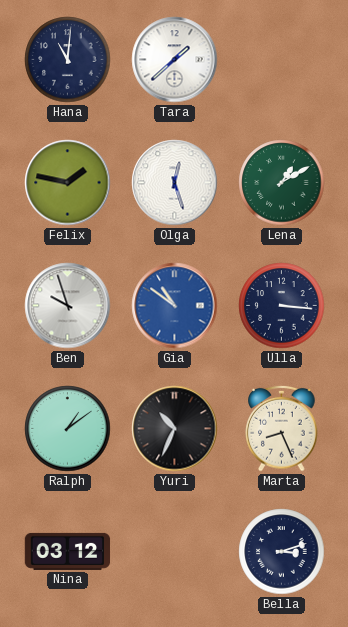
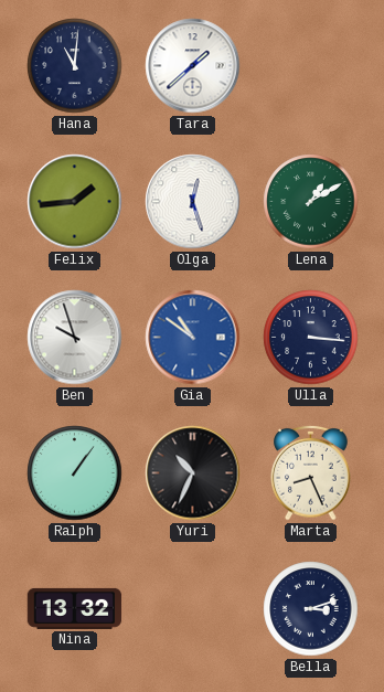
Felix: 1:47 -> 1:44 (75, 202)
Ralph: 1:09 -> 1:06 (75, 473)
Nina: 03:12 -> 13:32 (75, 608)
